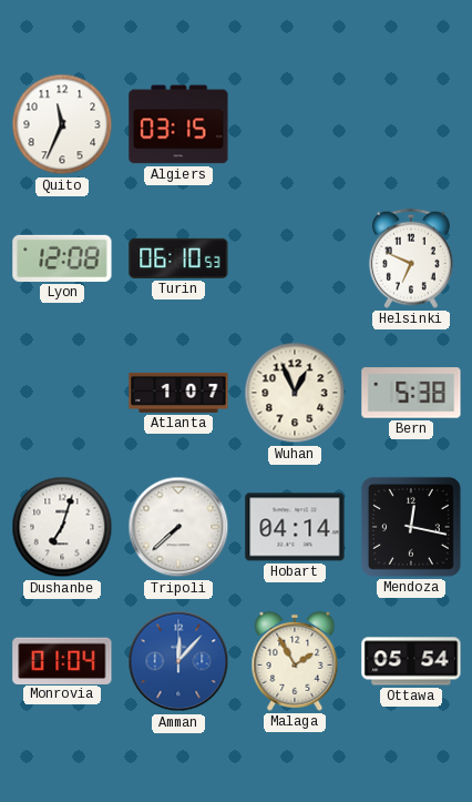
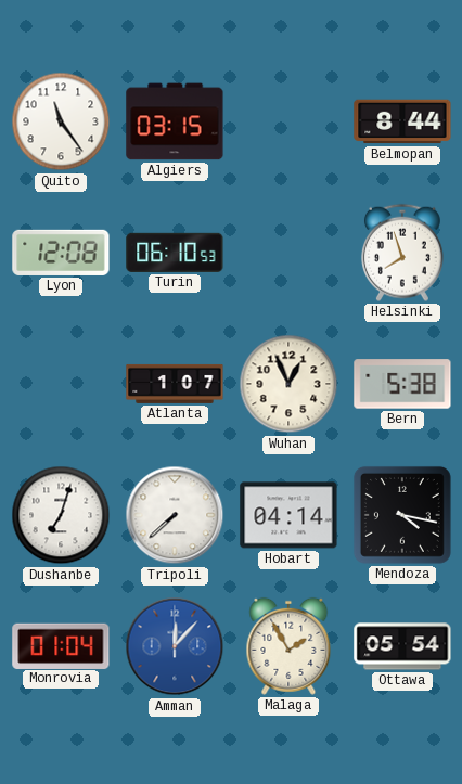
Quito: 11:34 -> 11:24 (61, 121)
Belmopan: none -> 8:44 (402, 121)
Helsinki: 6:49 -> 7:57 (402, 253)
Mendoza: 12:17 -> 4:17 (402, 515)
